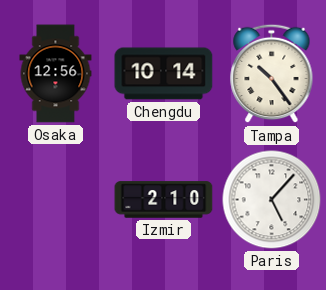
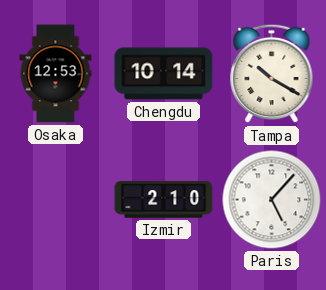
Osaka: 12:56 -> 12:53 (56, 74)
Tampa: 10:24 -> 10:20 (272, 74)
